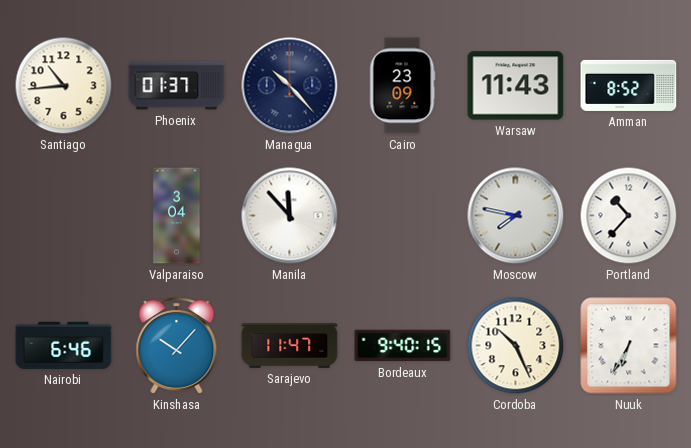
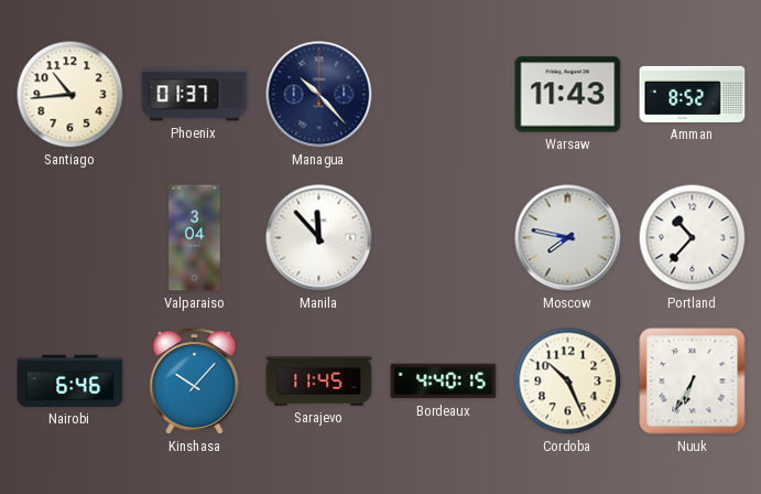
Cairo: 23:09 -> none (402, 86)
Sarajevo: 11:47 -> 11:45 (319, 382)
Bordeaux: 9:40 -> 4:40 (444, 382)
